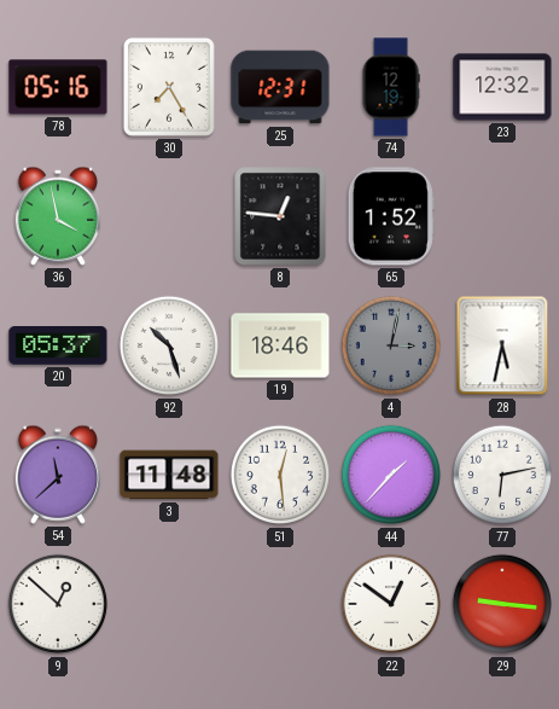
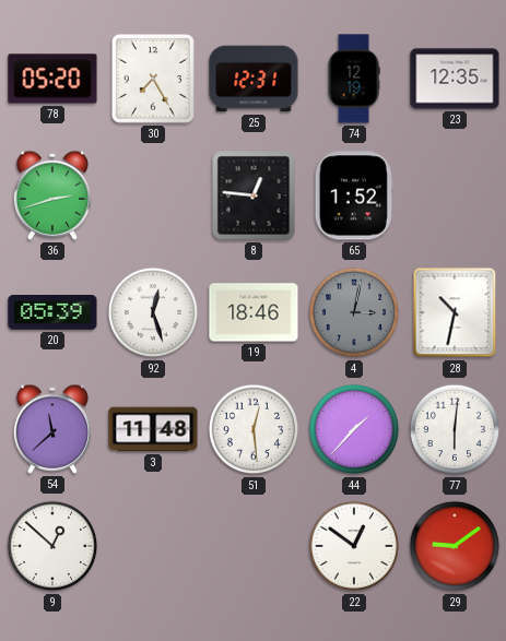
78: 05:16 -> 05:20 (52, 79)
23: 12:32 -> 12:35 (455, 79)
36: 3:58 -> 2:42 (51, 195)
20: 05:37 -> 05:39 (52, 313)
92: 10:27 -> 12:27 (153, 312)
28: 5:32 -> 10:32 (455, 312)
77: 6:13 -> 6:01 (455, 429)
29: 9:16 -> 9:09 (455, 546)
